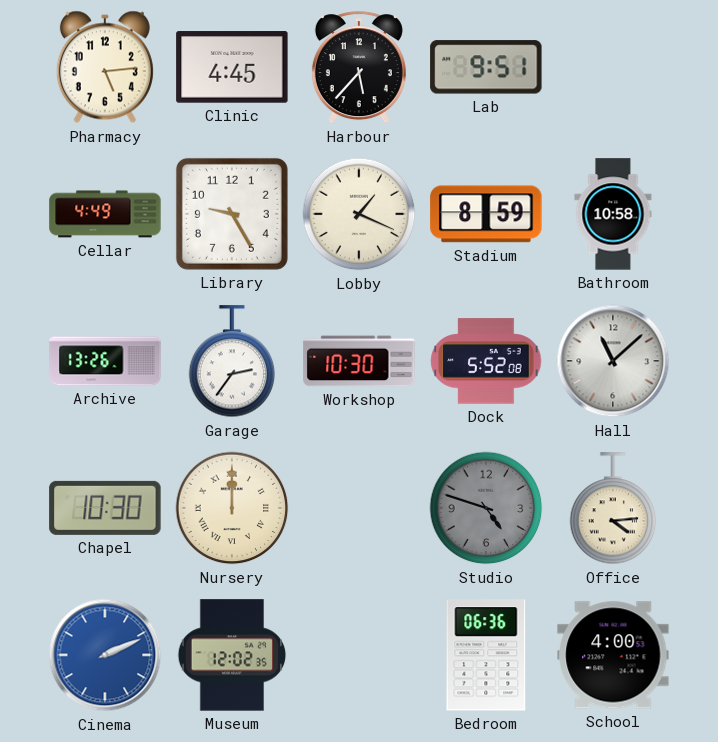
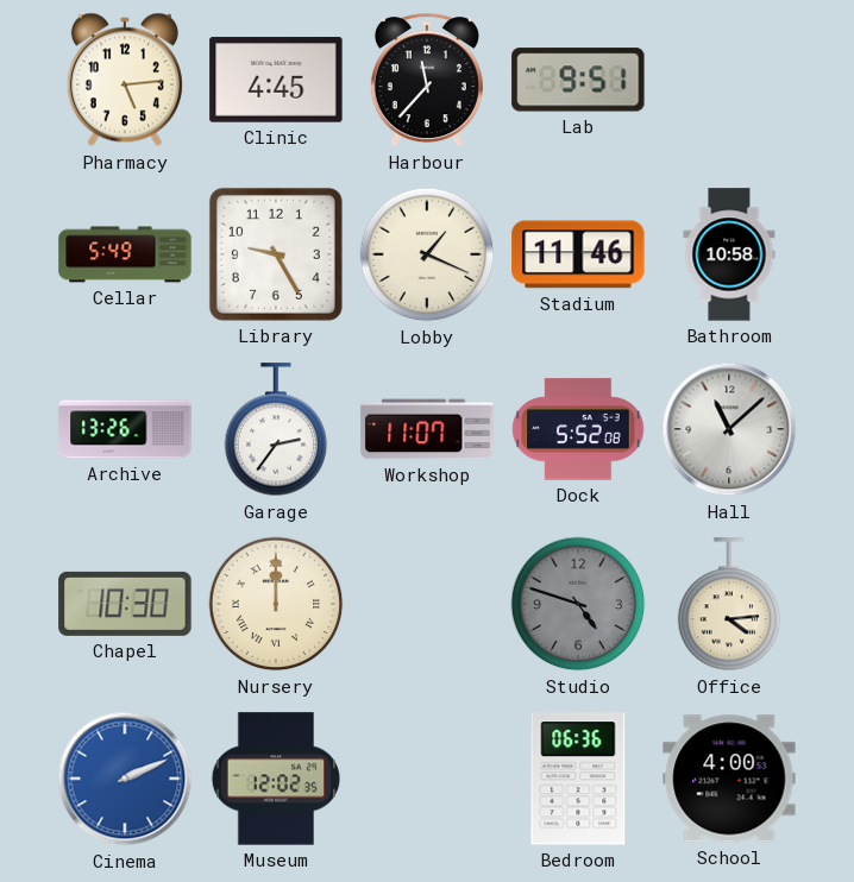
Harbour: 5:37 -> 11:37 (427, 81)
Cellar: 4:49 -> 5:49 (125, 254)
Stadium: 8:59 -> 11:46 (578, 254)
Workshop: 10:30 -> 11:07 (427, 429)
